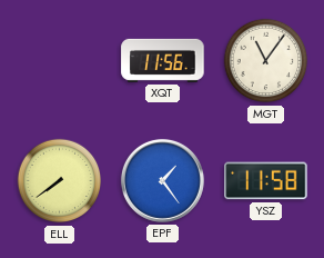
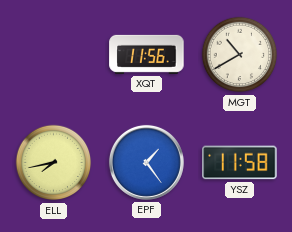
MGT: 11:06 -> 10:40 (240, 55)
ELL: 7:39 -> 7:43 (54, 163)
